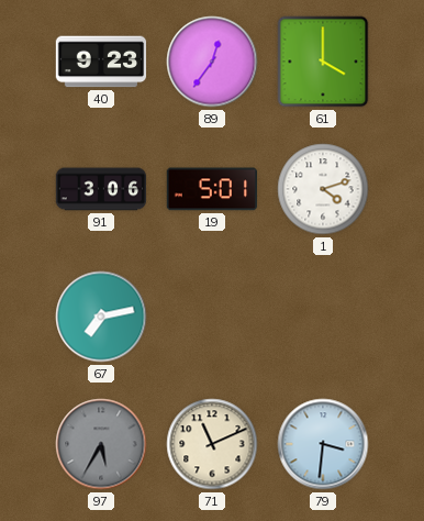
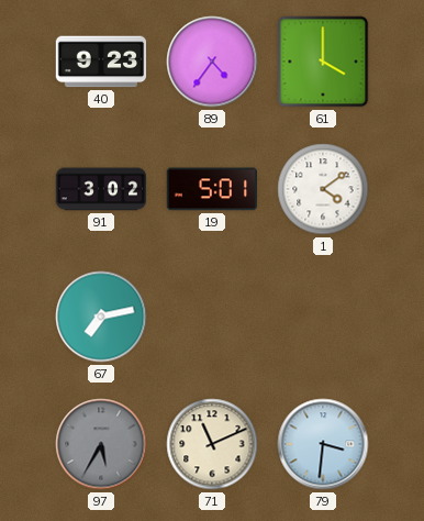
89: 12:36 -> 4:36 (212, 62)
91: 3:06 -> 3:02 (101, 189)
1: 4:12 -> 4:09 (323, 189)
